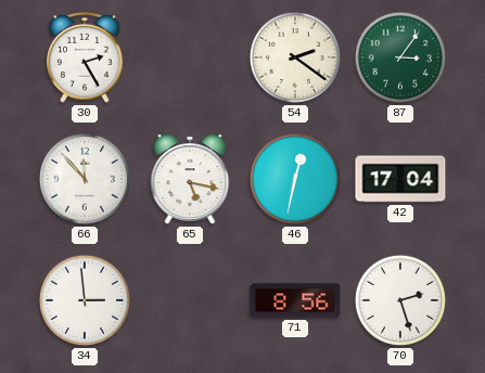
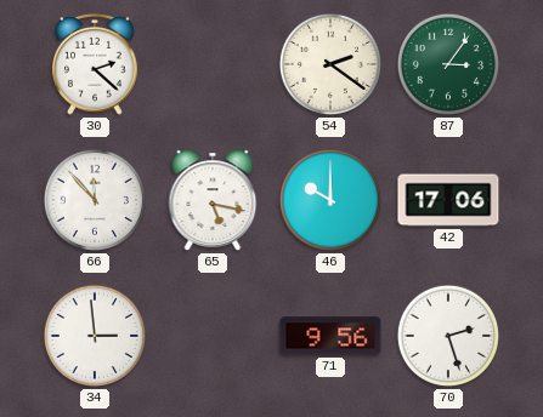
30: 2:25 -> 2:22 (95, 64)
46: 12:32 -> 10:00 (330, 200)
42: 17:04 -> 17:06 (448, 200)
71: 8:56 -> 9:56 (330, 336)
